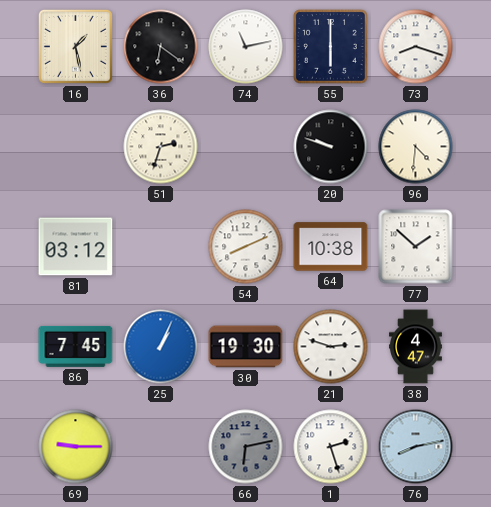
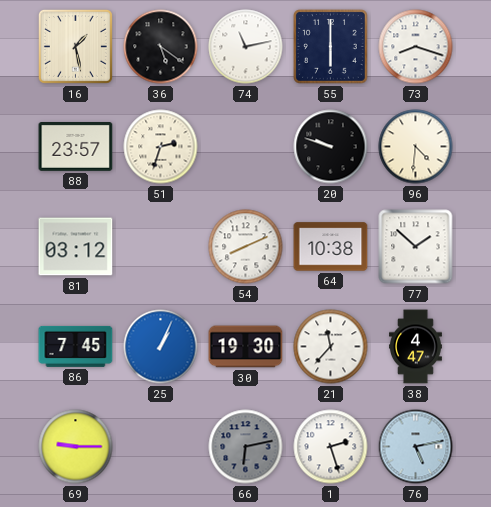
36: 6:21 -> 5:21 (161, 47)
88: none -> 23:57 (76, 147)
21: 2:48 -> 11:37 (331, 347)
76: 8:13 -> 5:13 (416, 447)
